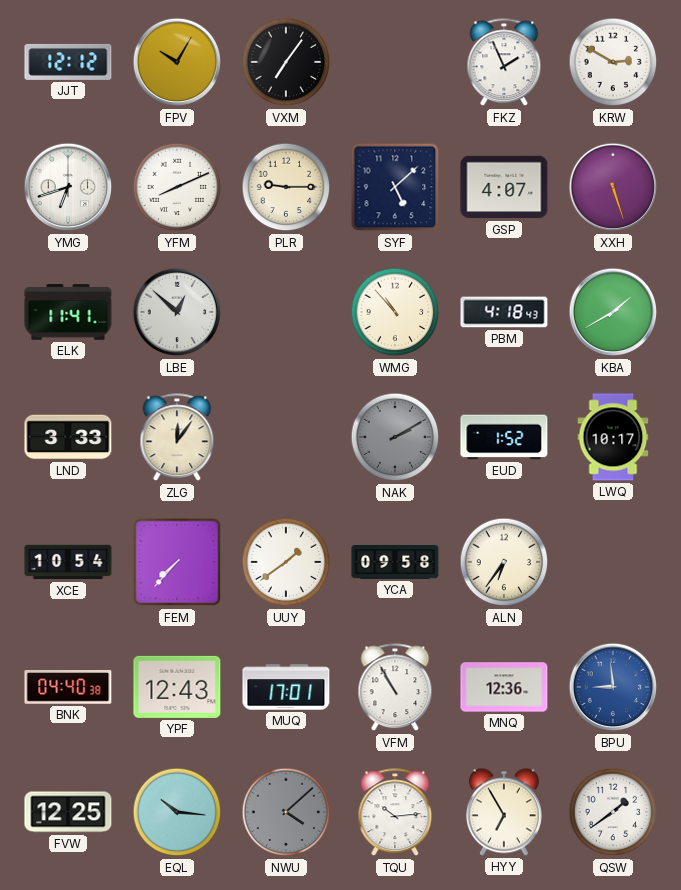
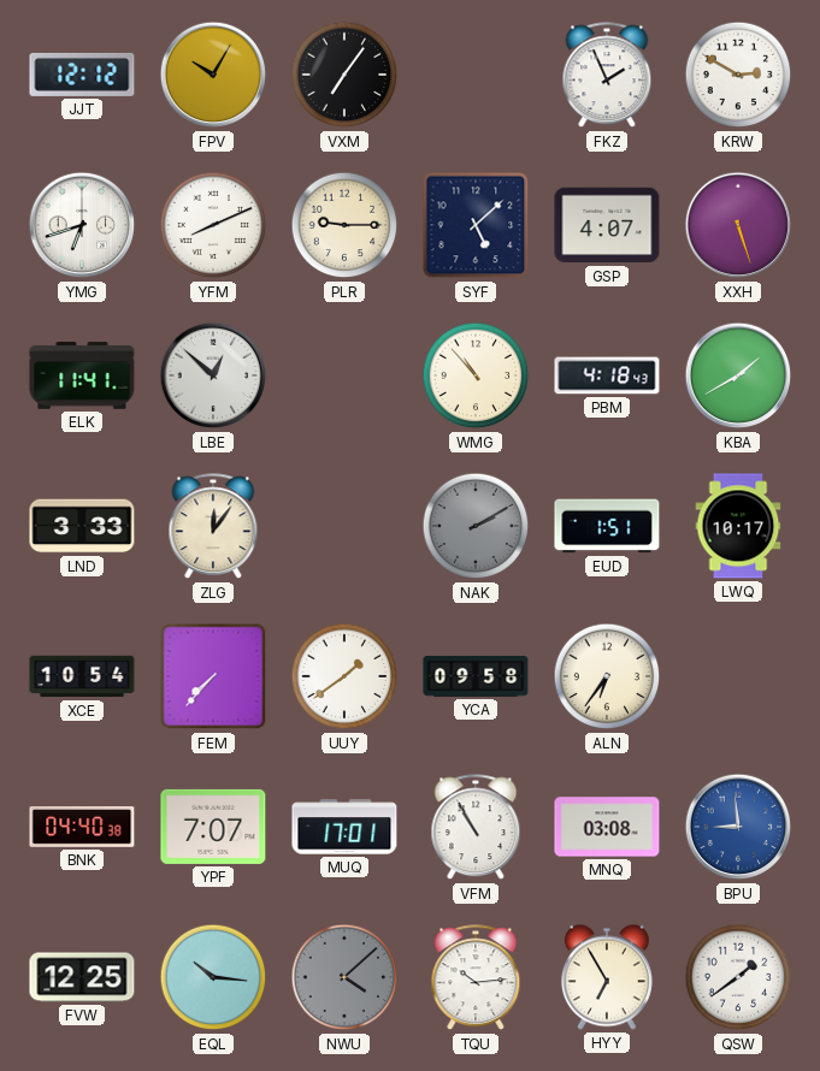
EUD: 1:52 -> 1:51 (607, 526)
YPF: 12:43 -> 7:07 (213, 827)
MNQ: 12:36 -> 03:08 (607, 827)
